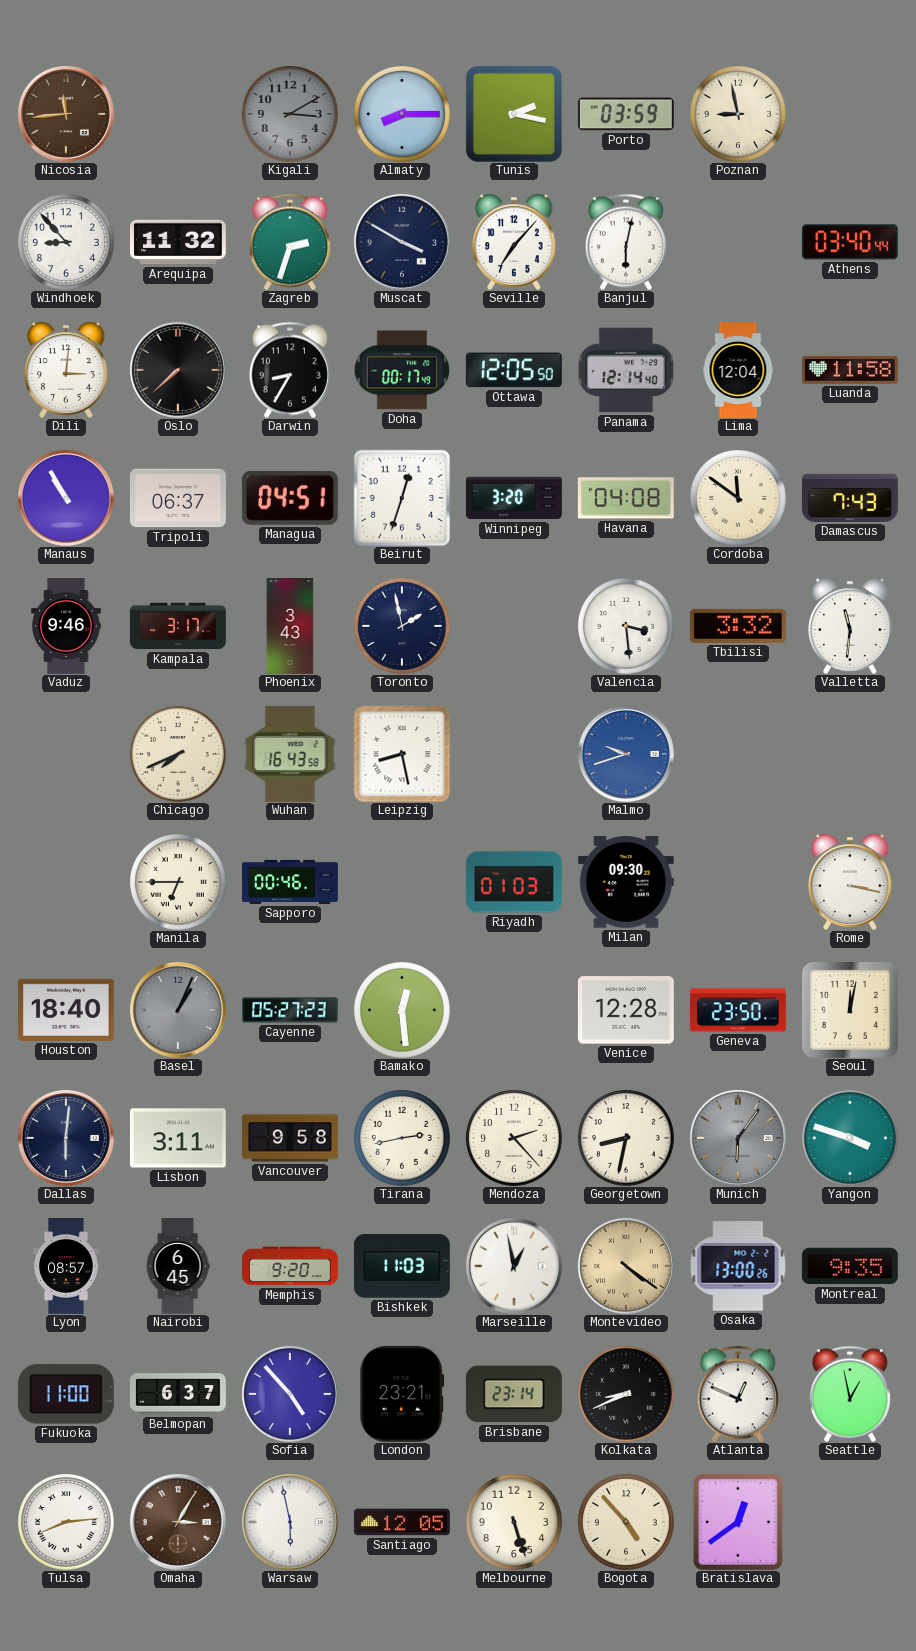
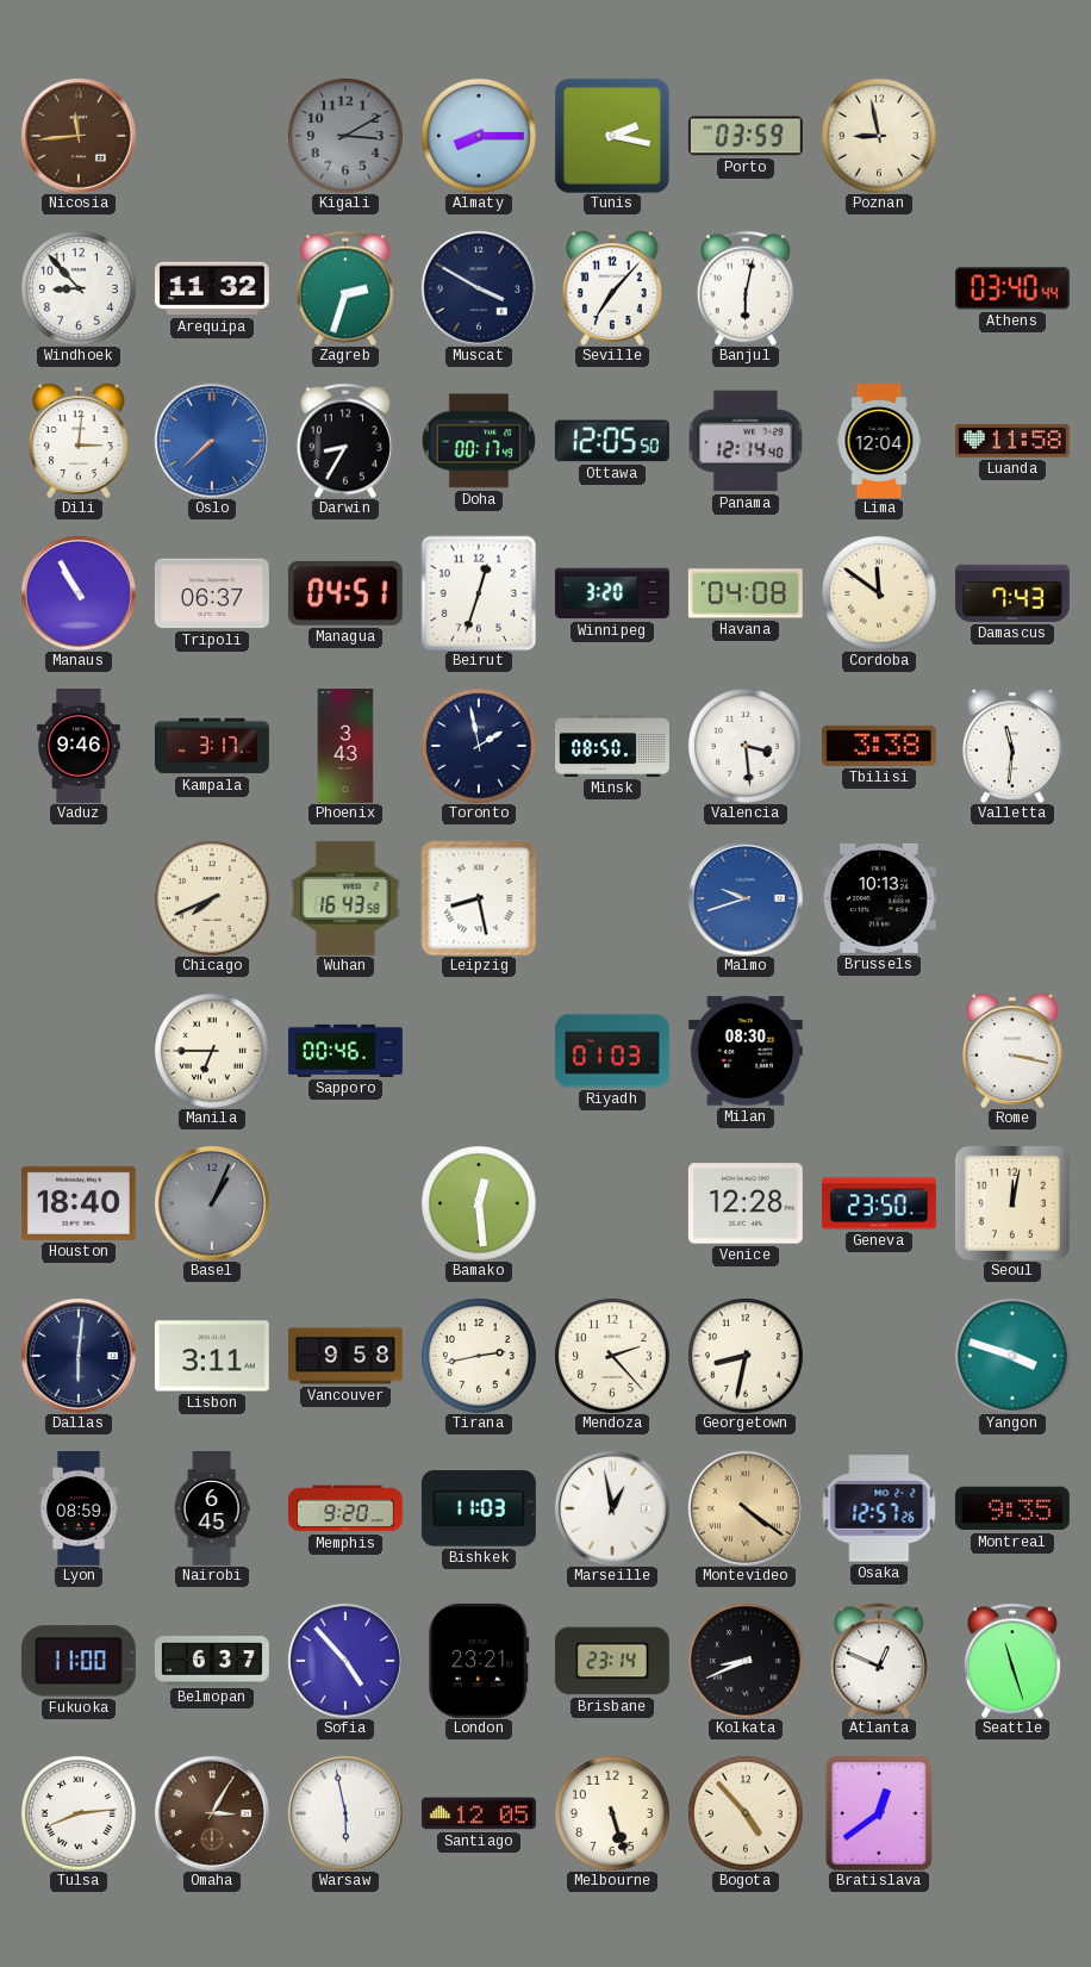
Oslo dial: black -> blue (212, 441)
Minsk: none -> 08:50 (613, 746)
Tbilisi: 3:32 -> 3:38 (879, 746)
Brussels: none -> 10:13 (879, 898)
Milan: 09:30 -> 08:30 (746, 1051)
Cayenne: 05:27 -> none (290, 1010)
Munich: 6:06 -> none (738, 1138)
Lyon: 08:57 -> 08:59 (79, 1510)
Osaka: 13:00 -> 12:57 (879, 1508)
Seattle: 12:58 -> 11:27 (1012, 1661)
